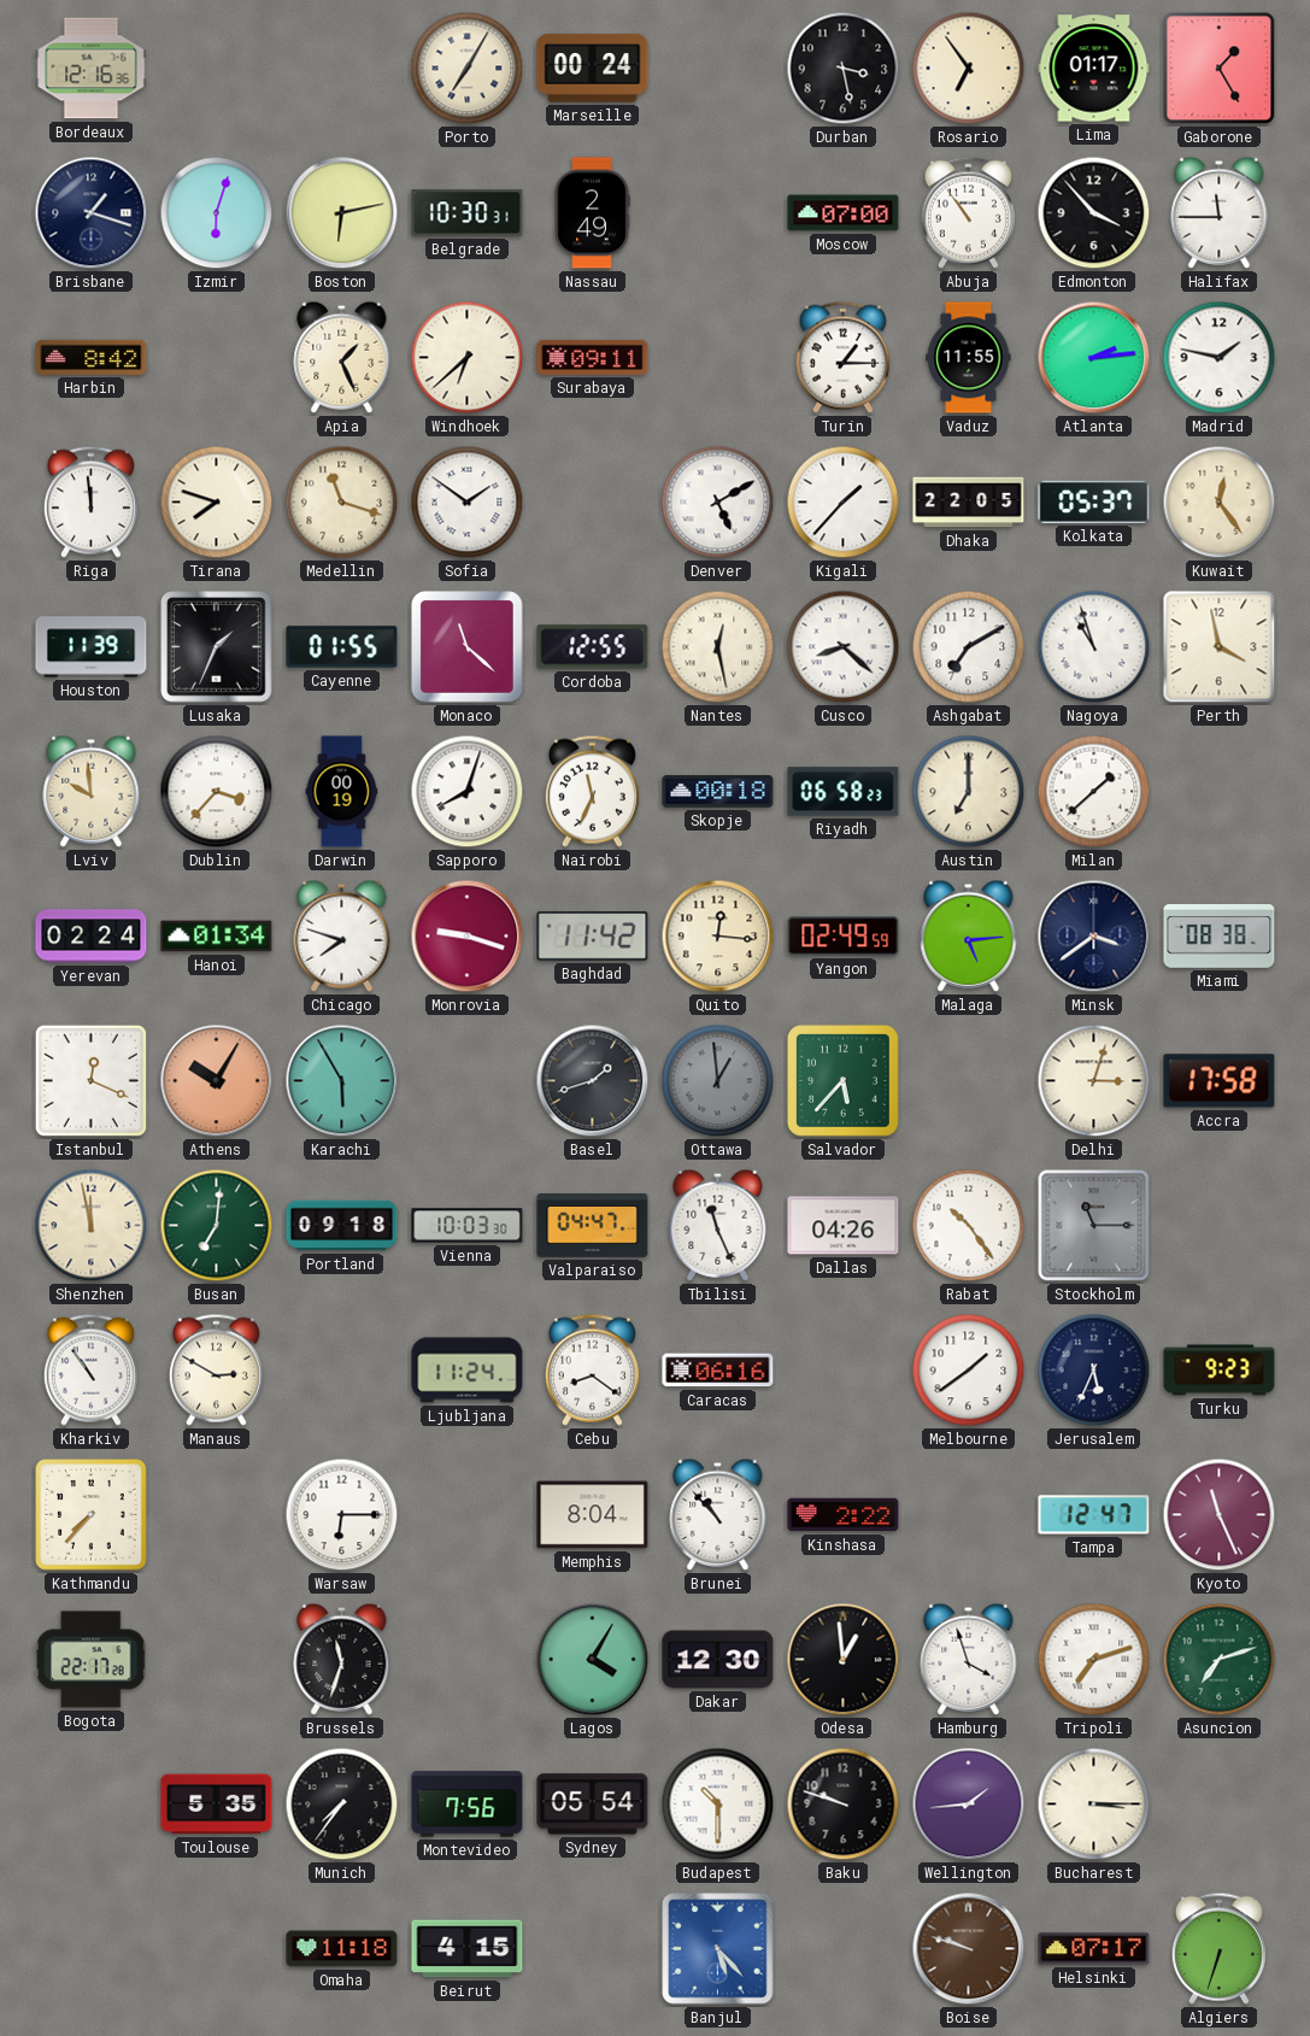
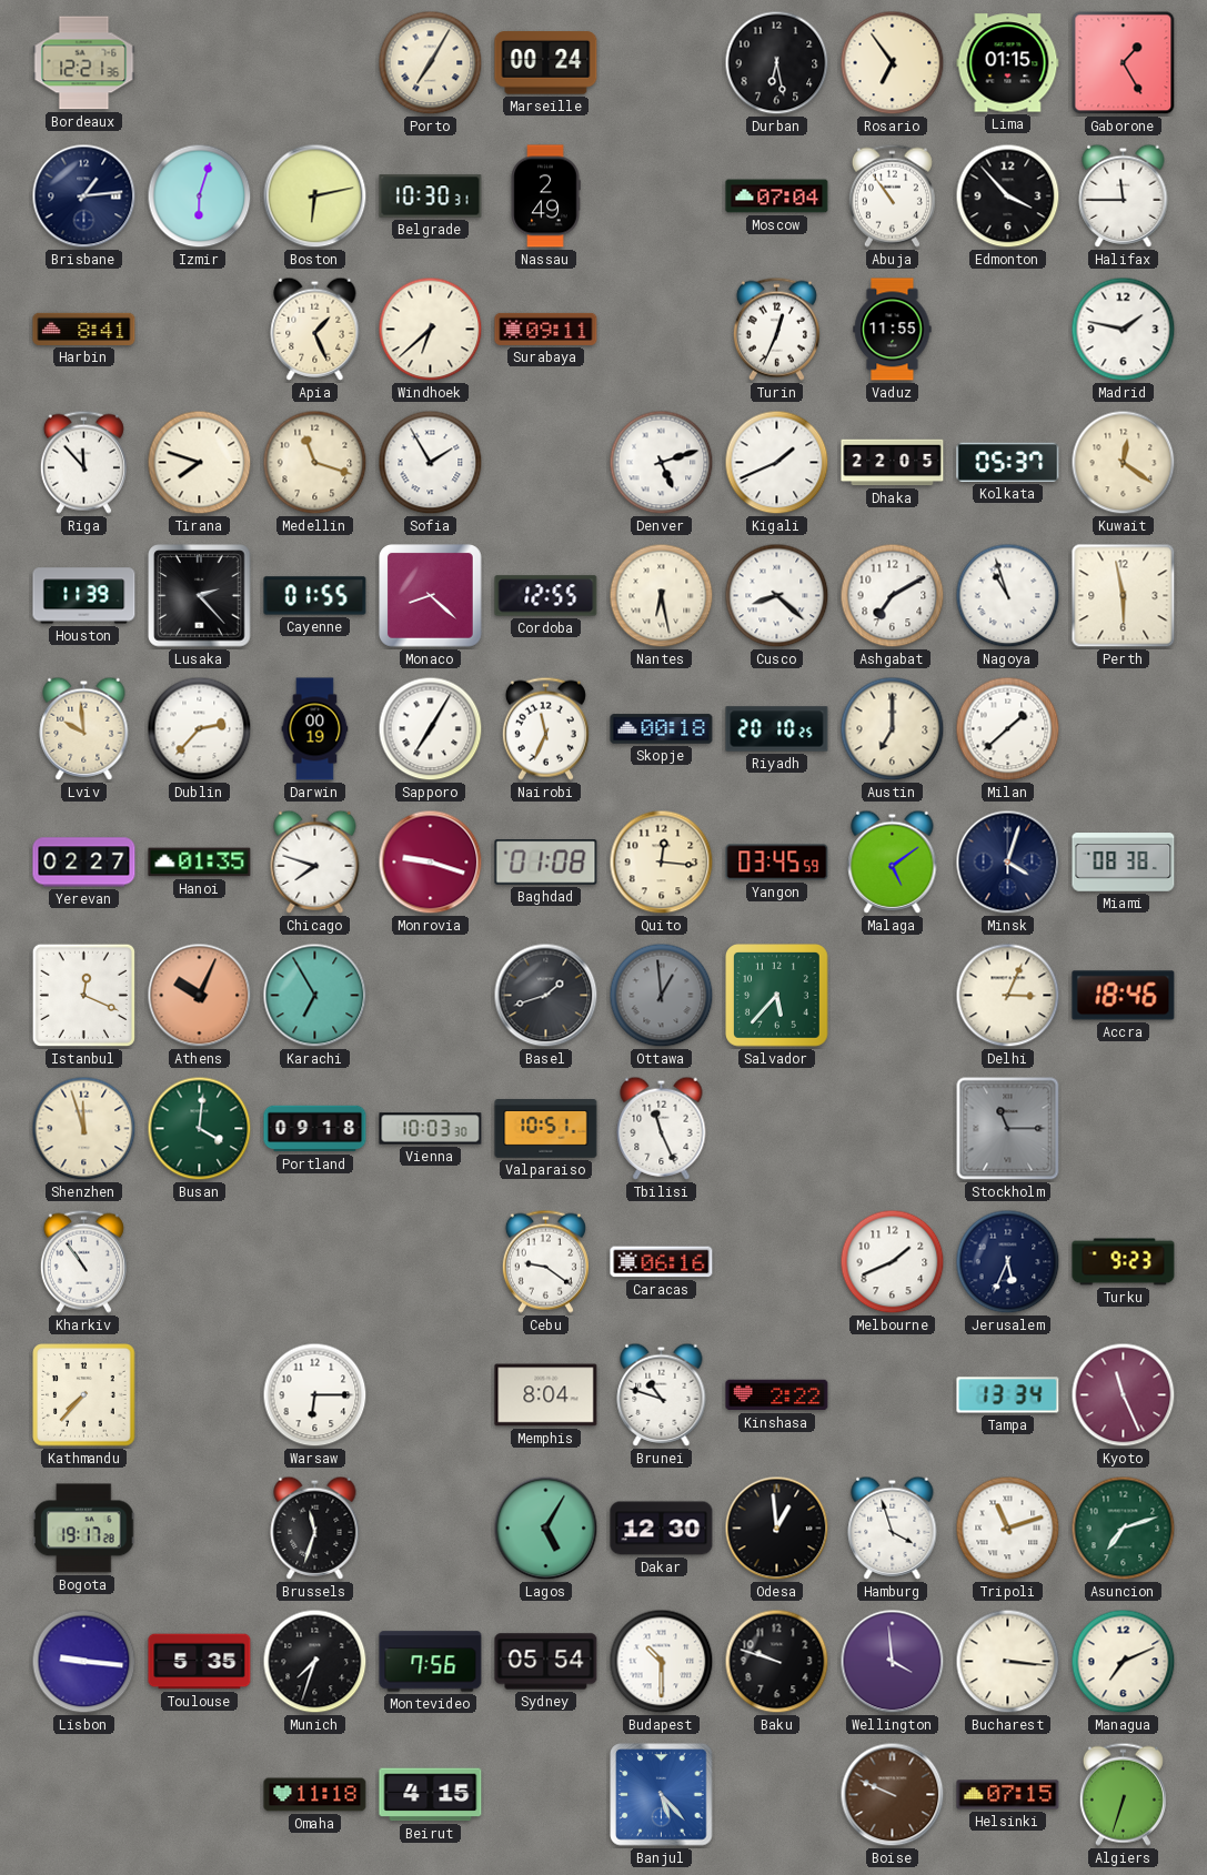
Bordeaux: 12:16 -> 12:21 (84, 63)
Durban: 3:28 -> 6:28 (777, 63)
Lima: 01:17 -> 01:15 (1008, 63)
Brisbane: 1:18 -> 1:14 (84, 196)
Moscow: 07:00 -> 07:04 (777, 196)
Harbin: 8:42 -> 8:41 (84, 329)
Turin: 1:15 -> 12:34 (776, 329)
Atlanta: 2:14 -> none (1094, 358)
Riga: 11:59 -> 11:53 (83, 462)
Sofia: 1:51 -> 1:55 (431, 463)
Denver: 5:10 -> 5:12 (662, 463)
Kigali: 1:37 -> 1:41 (777, 463)
Kuwait: 12:24 -> 12:21 (1124, 463)
Lusaka: 1:34 -> 2:23 (200, 596)
Monaco: 11:22 -> 8:22 (431, 596)
Nantes: 12:28 -> 6:28 (662, 596)
Perth: 3:58 -> 5:58 (1124, 596)
Dublin: 3:37 -> 2:37 (200, 729)
Sapporo: 8:03 -> 7:05 (431, 729)
Riyadh: 06:58 -> 20:10 (777, 729)
Yerevan: 02:24 -> 02:27 (84, 863)
Hanoi: 01:34 -> 01:35 (200, 863)
Baghdad: 11:42 -> 01:08 (546, 863)
Yangon: 02:49 -> 03:45 (777, 863)
Malaga: 5:14 -> 5:09 (893, 861)
Minsk: 3:39 -> 4:03 (1008, 863)
Athens: 10:05 -> 10:04 (200, 996)
Karachi: 5:55 -> 6:55 (315, 996)
Delhi: 3:03 -> 3:04 (1008, 996)
Accra: 17:58 -> 18:46 (1124, 996)
Shenzhen: 11:58 -> 11:57 (84, 1129)
Busan: 7:01 -> 4:01 (200, 1129)
Valparaiso: 04:47 -> 10:51 (546, 1129)
Dallas: 04:26 -> none (844, 1226)
Rabat: 10:24 -> none (969, 1226)
Manaus: 2:50 -> none (216, 1369)
Ljubljana: 11:24 -> none (468, 1371)
Cebu: 8:21 -> 9:21 (545, 1261)
Melbourne: 1:39 -> 1:41 (893, 1262)
Brunei: 10:53 -> 10:48 (662, 1394)
Tampa: 12:47 -> 13:34 (1008, 1395)
Bogota: 22:17 -> 19:17 (84, 1529)
Lagos: 4:05 -> 5:05 (546, 1529)
Tripoli: 7:12 -> 11:12 (1008, 1529)
Lisbon: none -> 9:16 (84, 1662)
Munich: 7:36 -> 7:33 (315, 1662)
Wellington: 1:44 -> 3:59 (893, 1662)
Bucharest: 3:15 -> 3:16 (1008, 1662)
Managua: none -> 7:11 (1124, 1662)
Boise: 9:48 -> 9:49 (893, 1795)
Helsinki: 07:17 -> 07:15 (1008, 1795)
